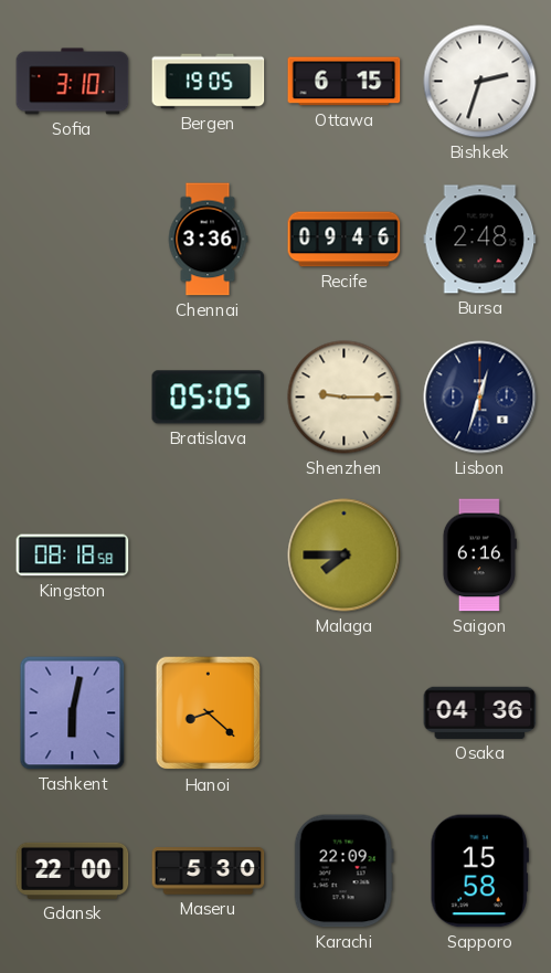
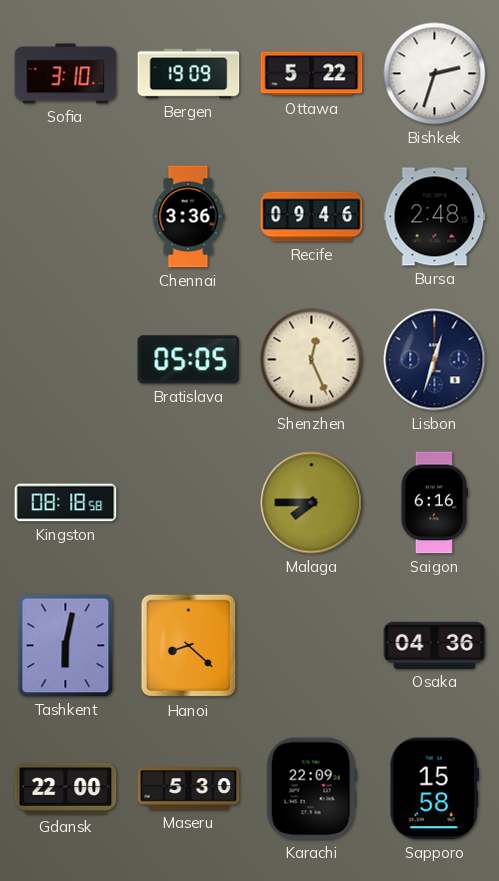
Bergen: 19:05 -> 19:09 (189, 74)
Ottawa: 6:15 -> 5:22 (312, 74)
Shenzhen: 9:15 -> 12:26 (312, 360)
